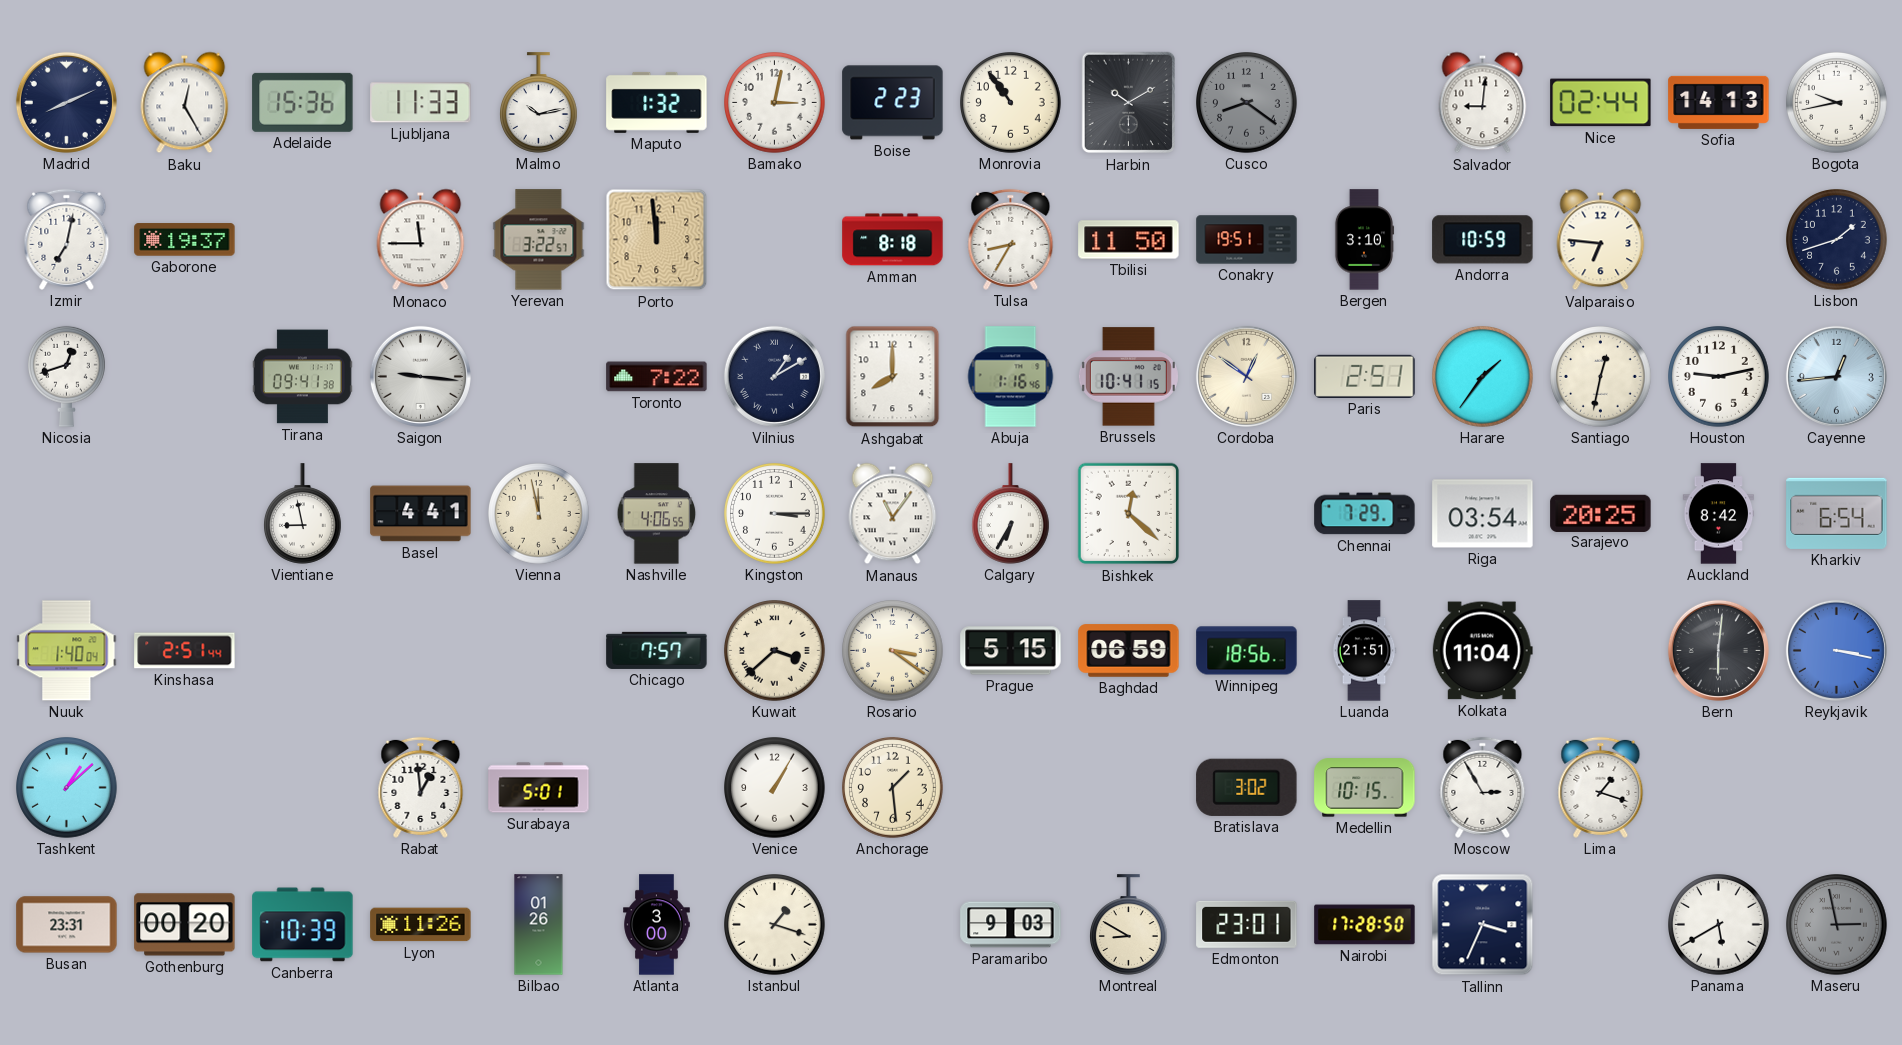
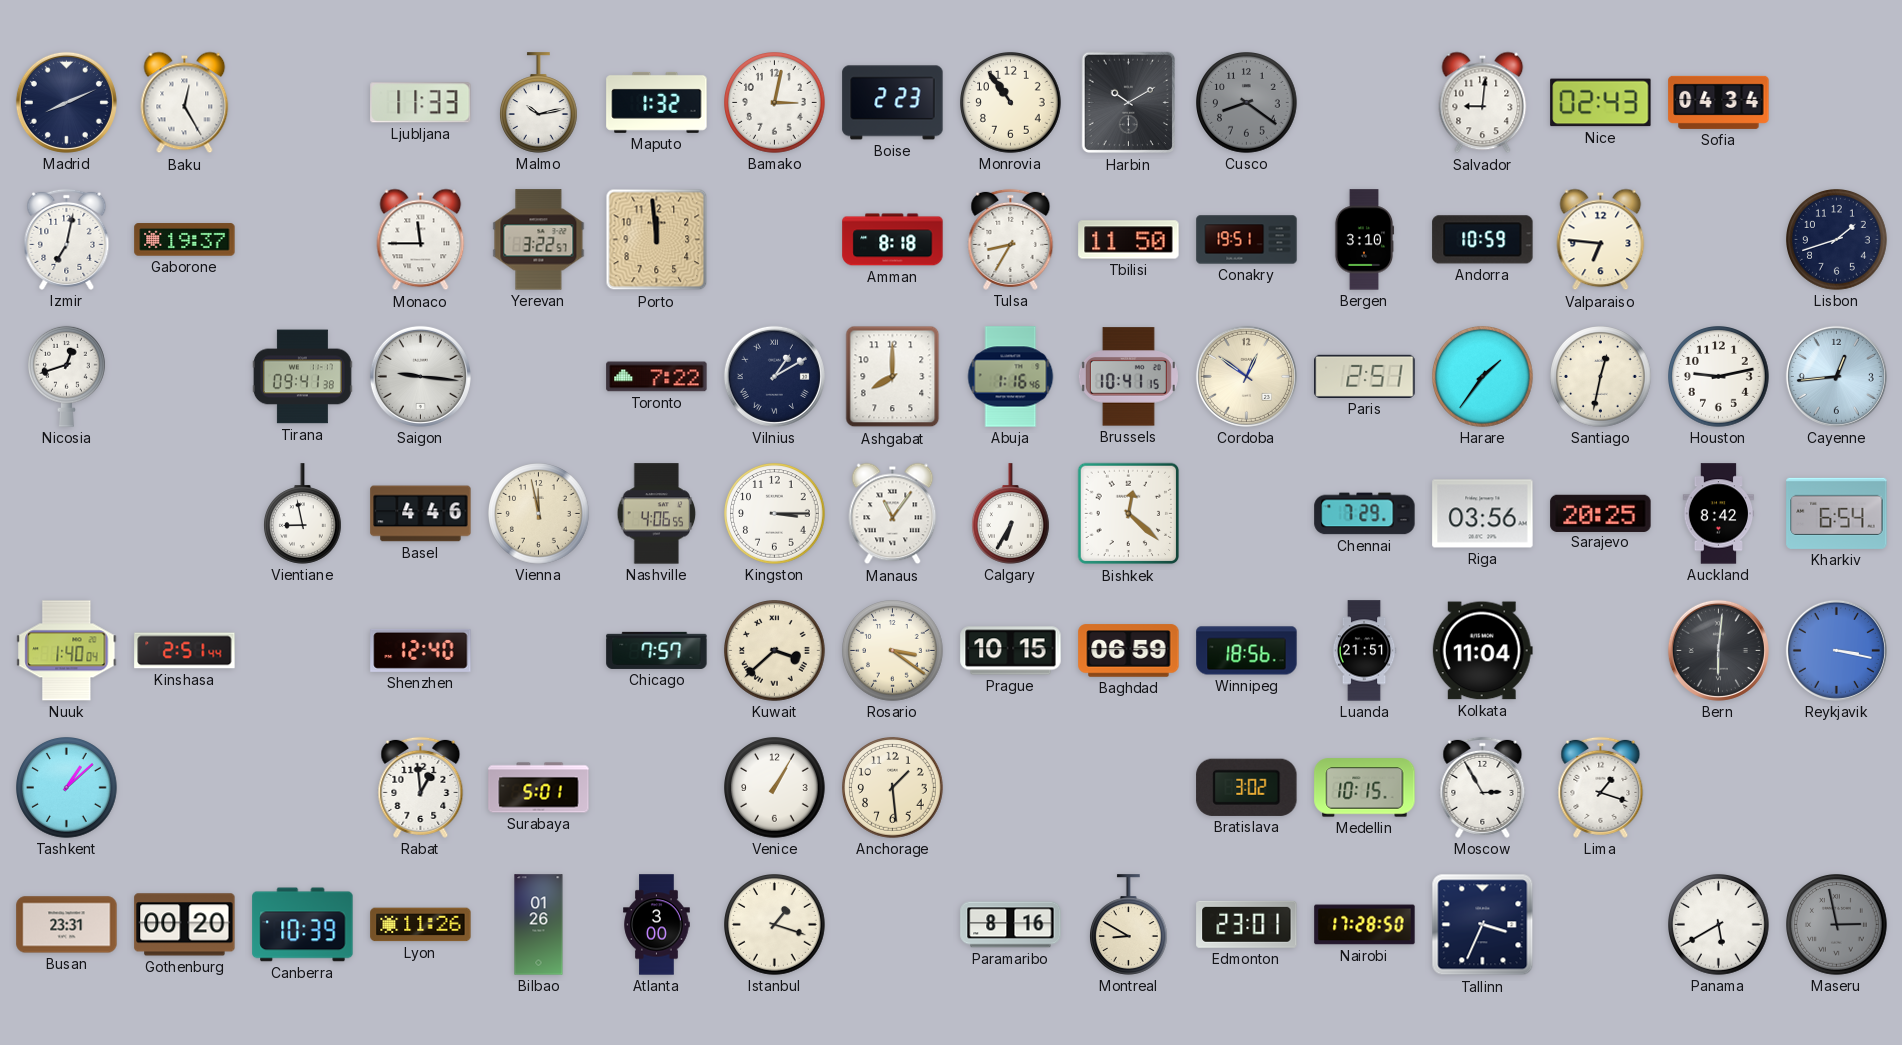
Adelaide: 15:36 -> none (303, 102)
Nice: 02:44 -> 02:43 (1601, 103)
Sofia: 14:13 -> 04:34 (1719, 102)
Bogota: 9:43 -> none (1837, 103)
Basel: 4:41 -> 4:46 (421, 514)
Riga: 03:54 -> 03:56 (1483, 514)
Shenzhen: none -> 12:40 (421, 650)
Prague: 5:15 -> 10:15 (1011, 651)
Paramaribo: 9:03 -> 8:16 (1011, 925)
